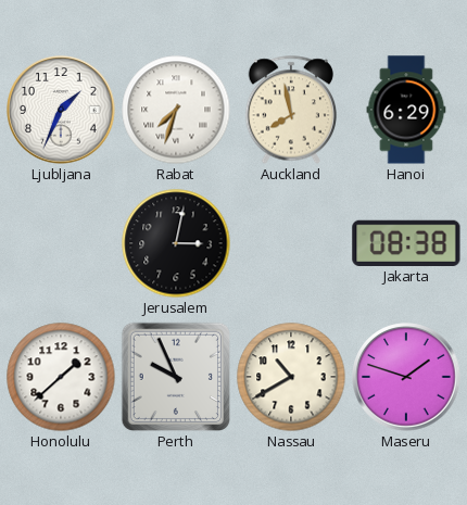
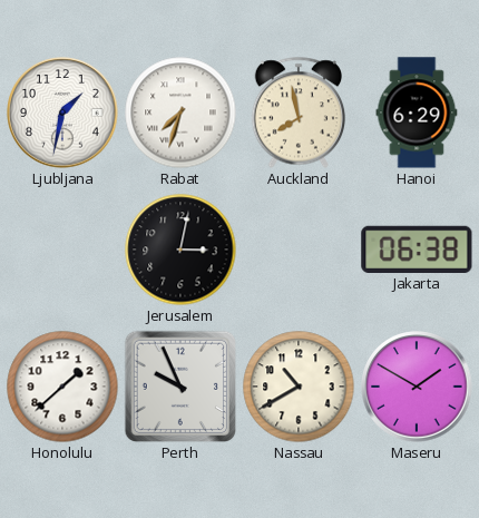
Ljubljana: 1:34 -> 1:32 (62, 113)
Jakarta: 08:38 -> 06:38 (417, 248)
Maseru: 1:48 -> 1:50 (417, 387)
